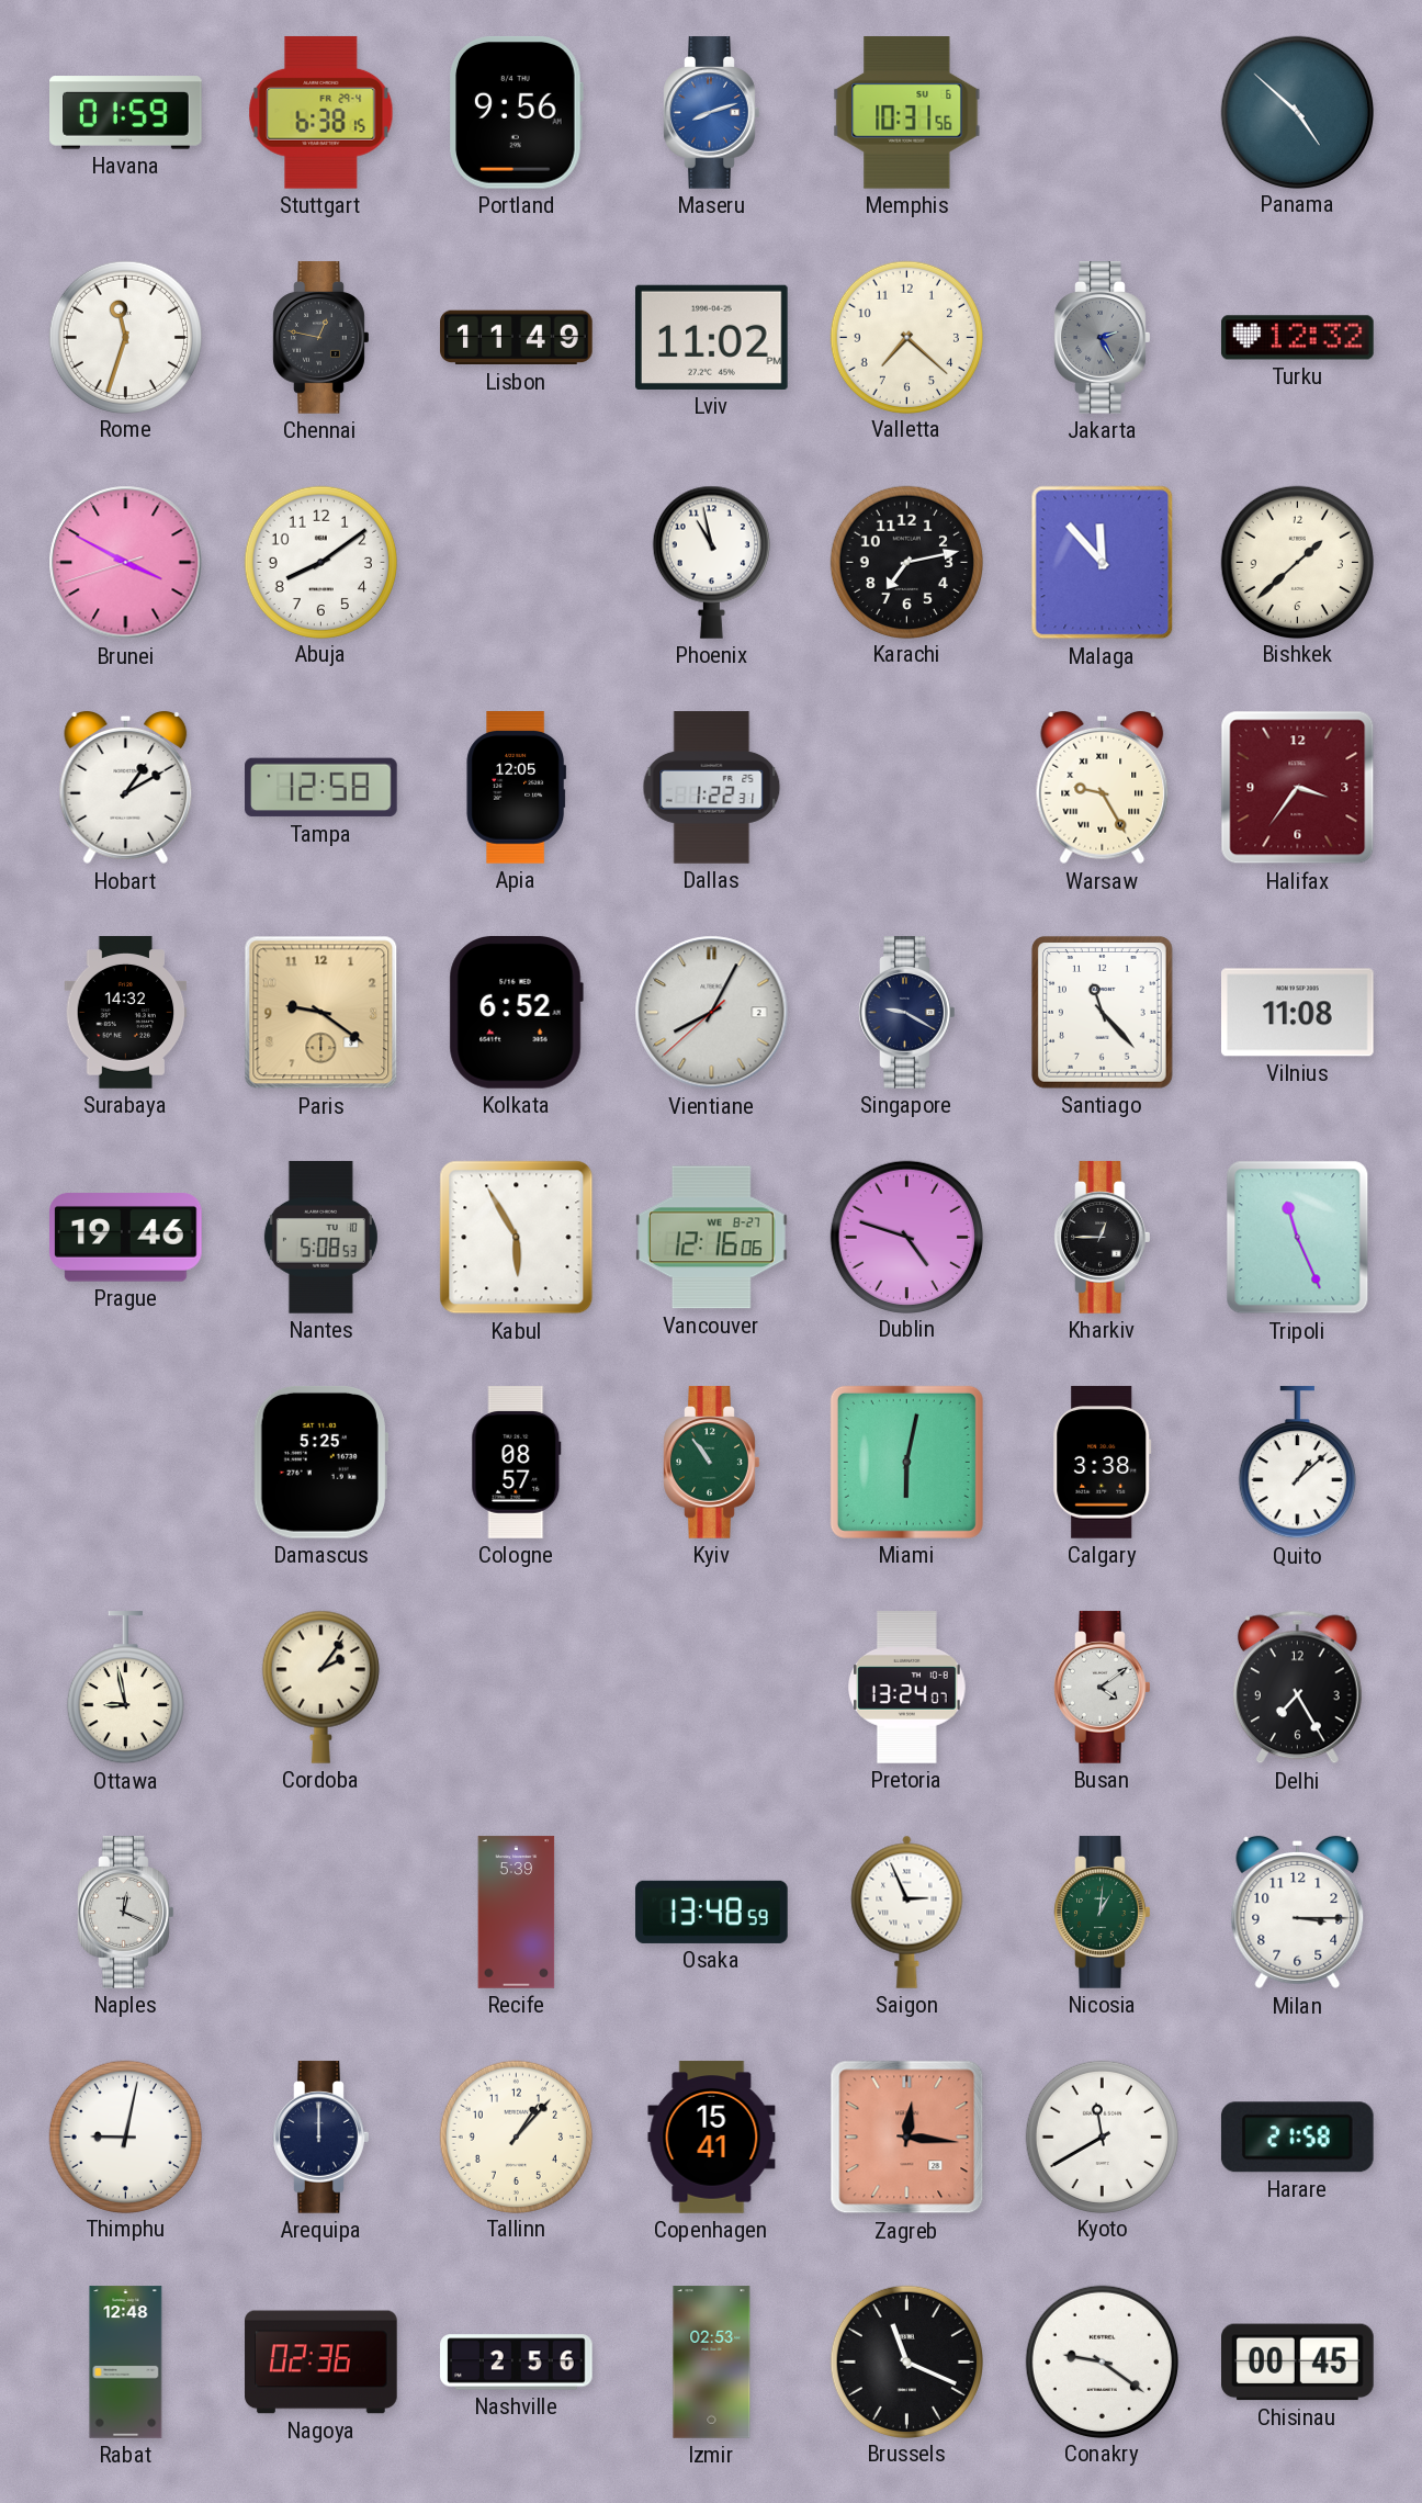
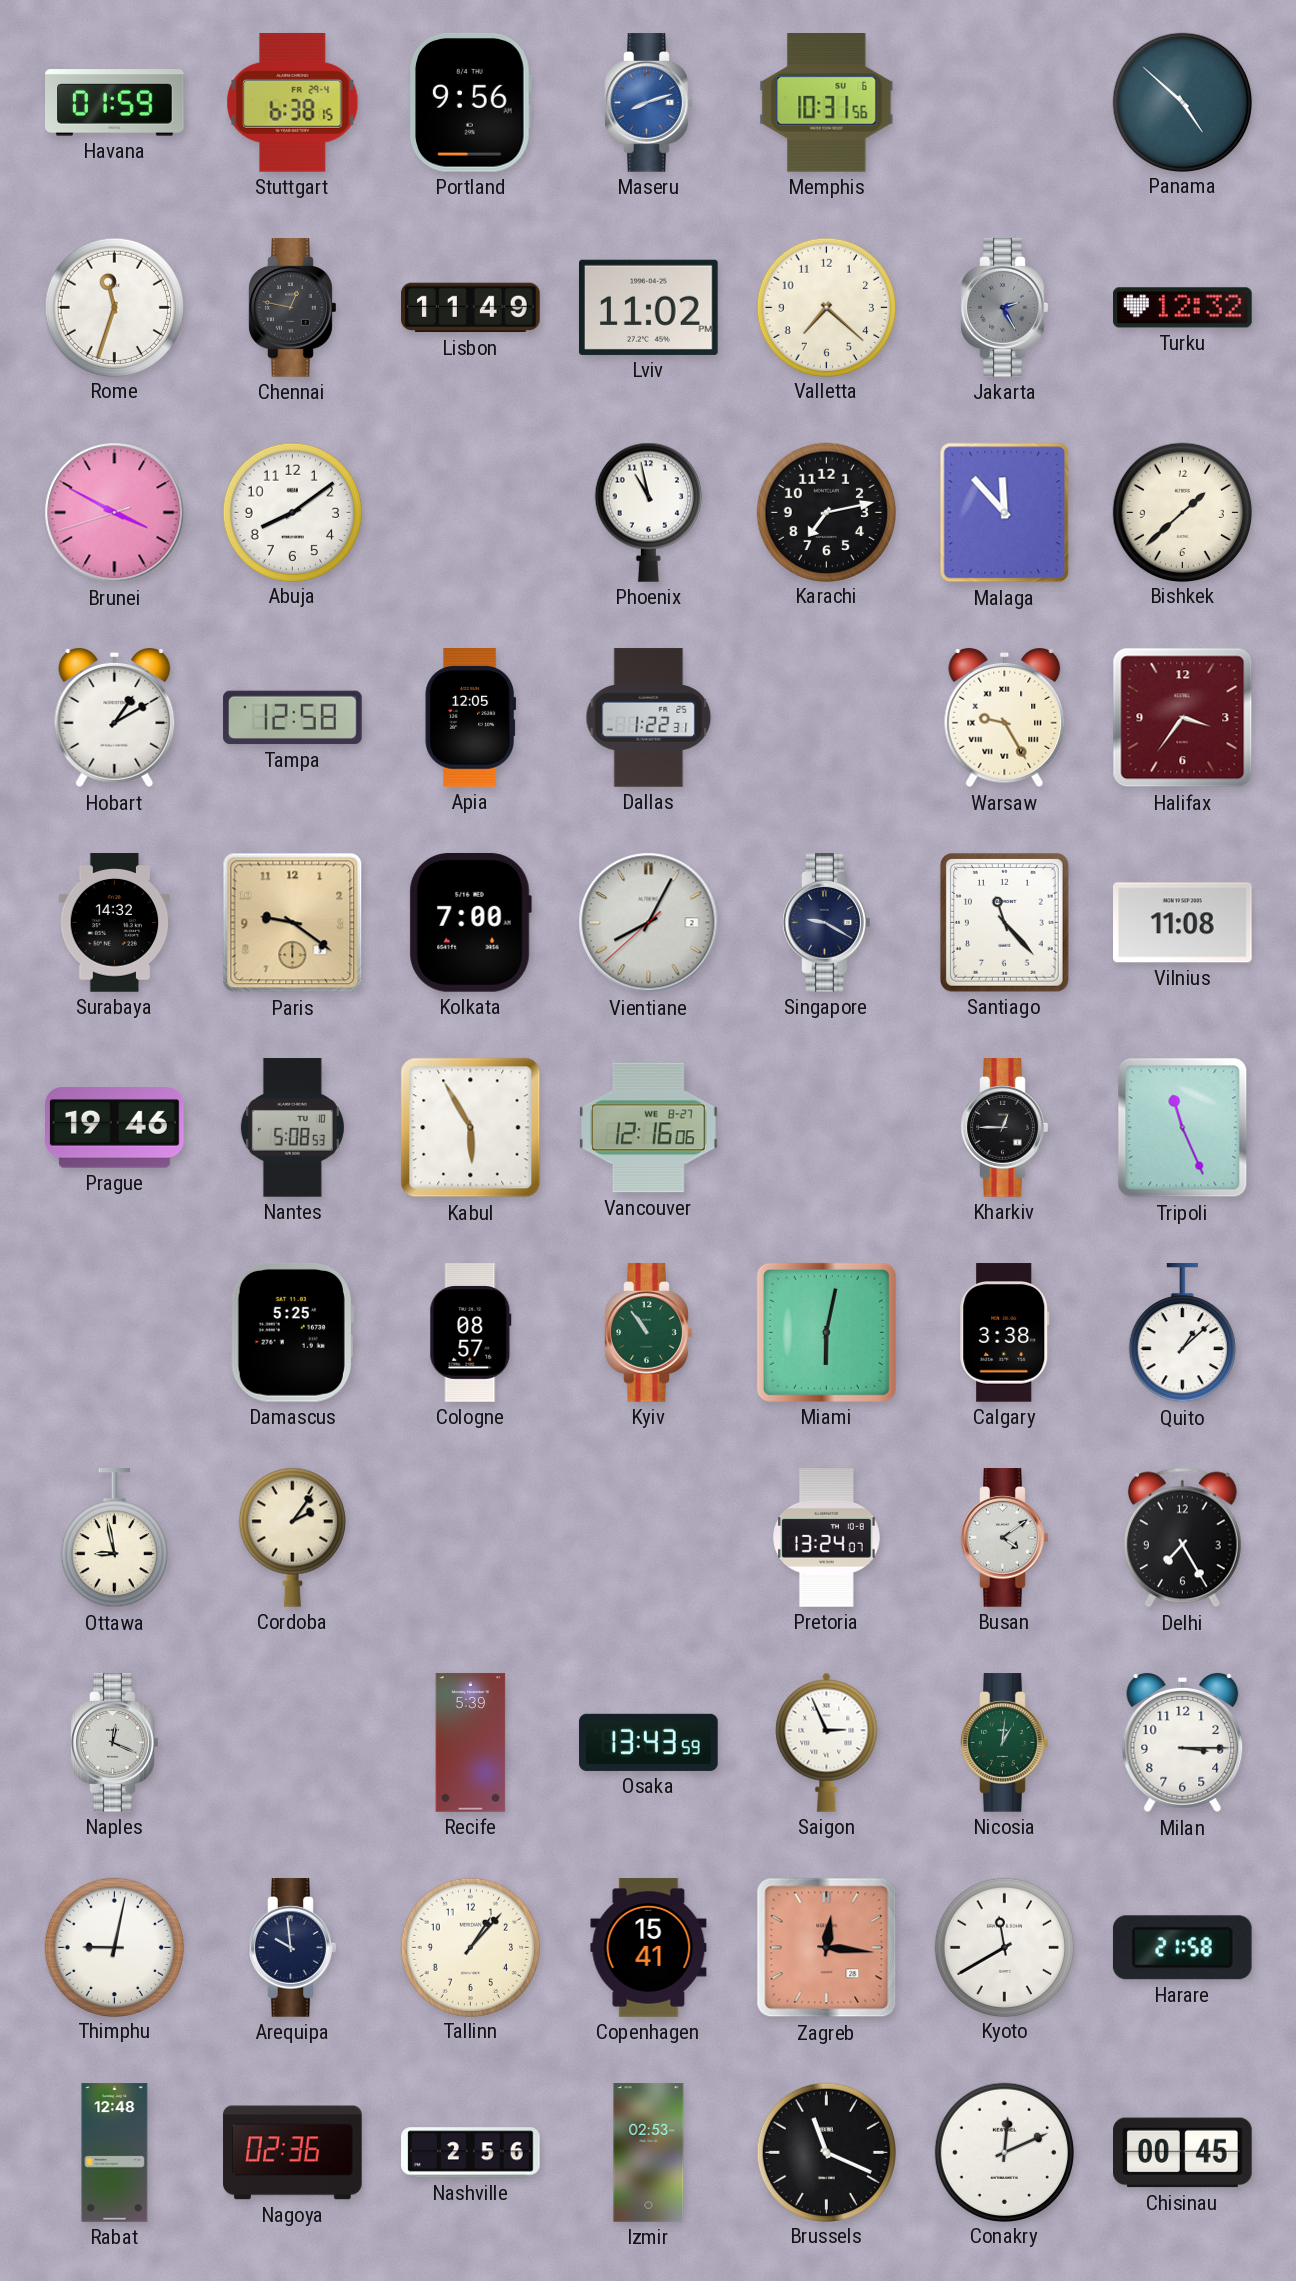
Kolkata: 6:52 -> 7:00 (470, 923)
Dublin: 4:48 -> none (906, 1237)
Osaka: 13:48 -> 13:43 (649, 1742)
Arequipa: 12:00 -> 9:59 (293, 1948)
Conakry: 9:21 -> 12:11 (1004, 2152)
